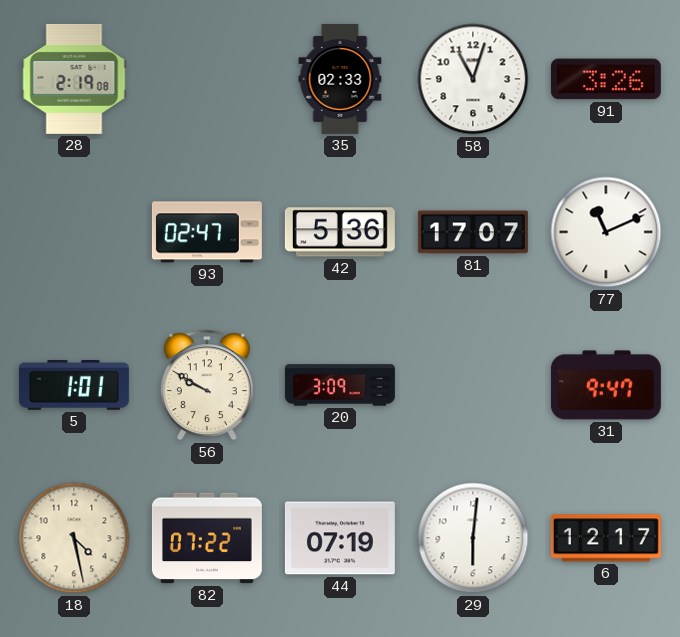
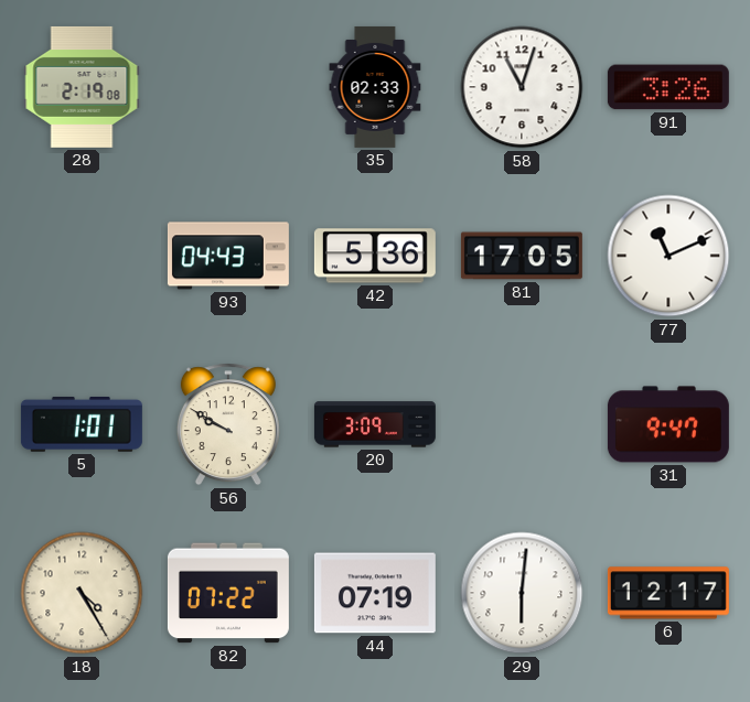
93: 02:47 -> 04:43 (228, 256)
81: 17:07 -> 17:05 (522, 256)
18: 4:28 -> 4:25 (82, 593)
